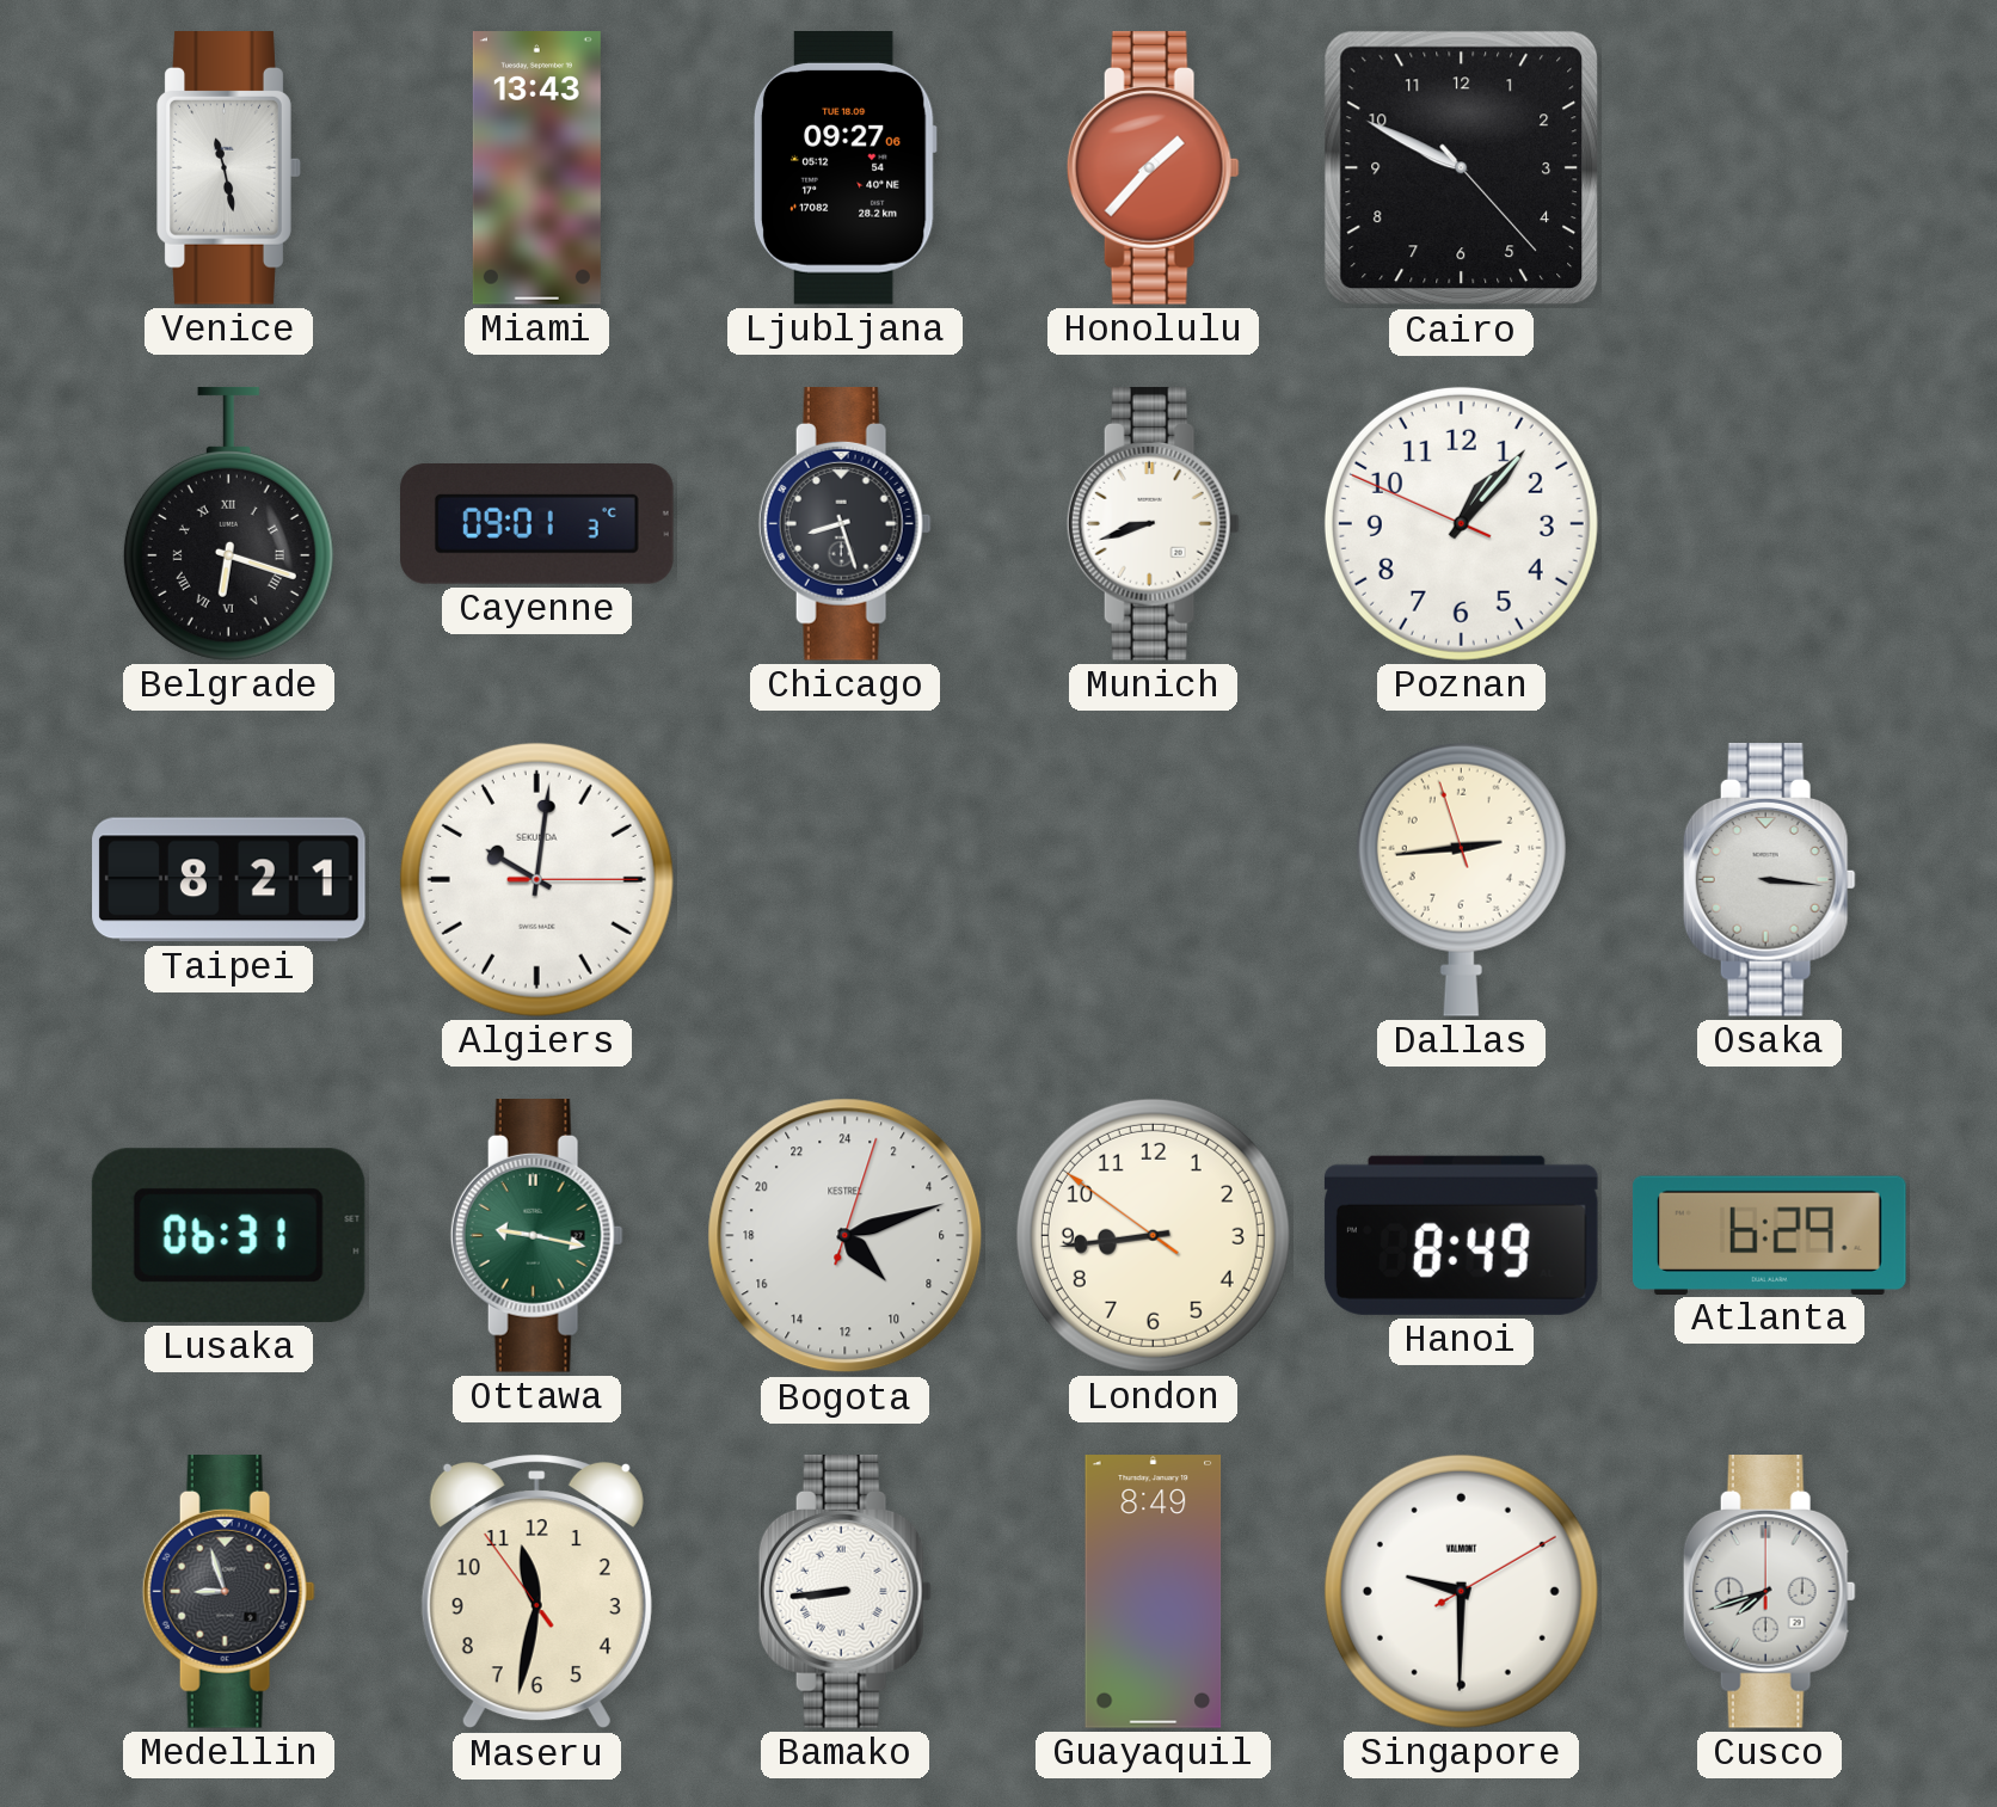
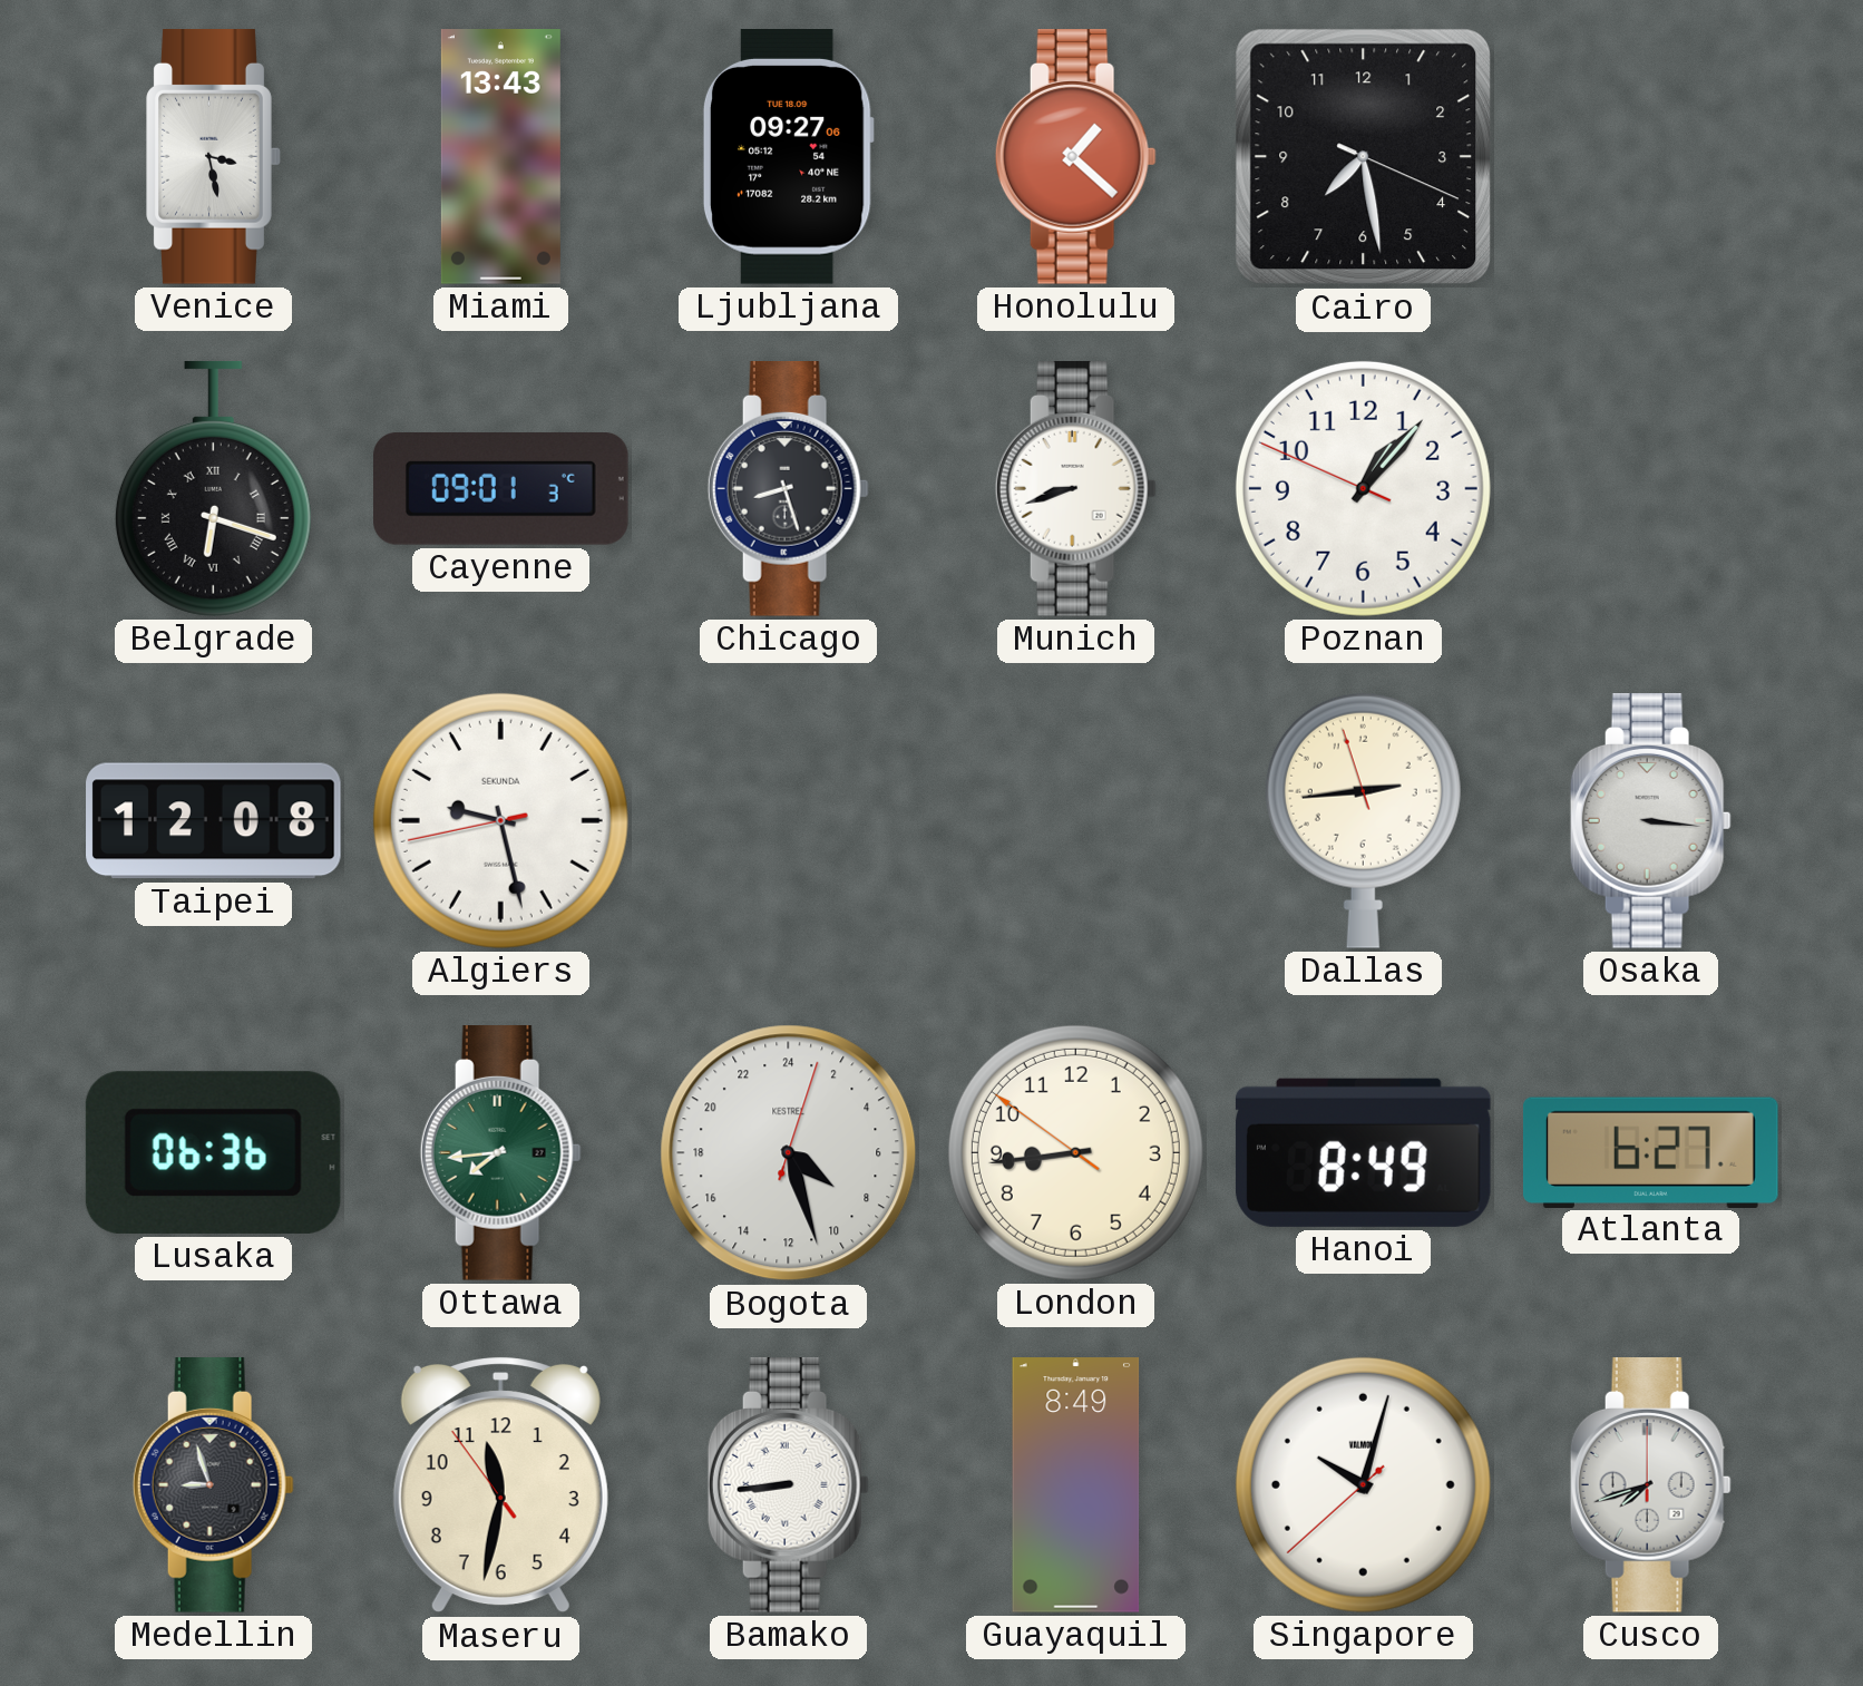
Venice: 11:28 -> 3:28 (214, 157)
Honolulu: 1:37 -> 1:22 (1075, 157)
Cairo: 9:49 -> 7:28 (1364, 157)
Taipei: 8:21 -> 12:08 (214, 821)
Algiers: 10:01 -> 9:27 (500, 820)
Lusaka: 06:31 -> 06:36 (213, 1152)
Ottawa: 9:17 -> 7:44 (500, 1153)
Bogota: 9:12 -> 8:27 (789, 1153)
Atlanta: 6:29 -> 6:27 (1650, 1152)
Singapore: 9:30 -> 10:02 (1363, 1484)
